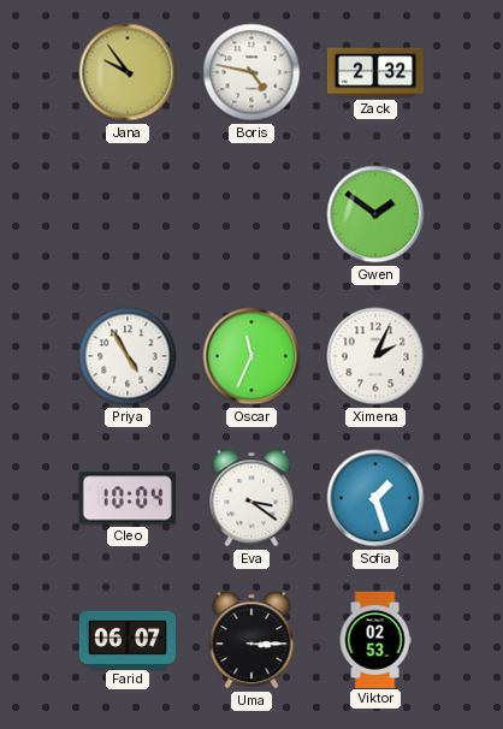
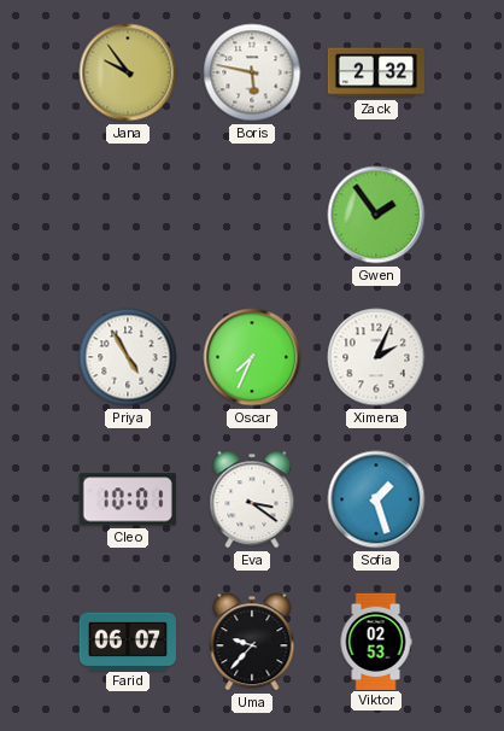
Boris: 4:47 -> 5:47 (252, 72)
Gwen: 1:51 -> 1:54 (376, 215)
Oscar: 11:34 -> 7:34 (252, 357)
Cleo: 10:04 -> 10:01 (128, 499)
Uma: 3:15 -> 9:37 (252, 642)
